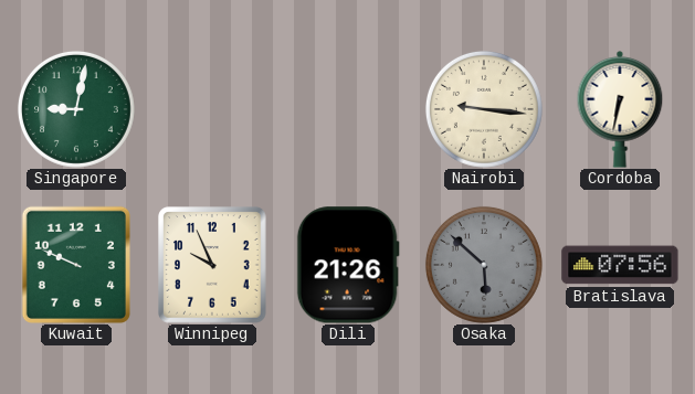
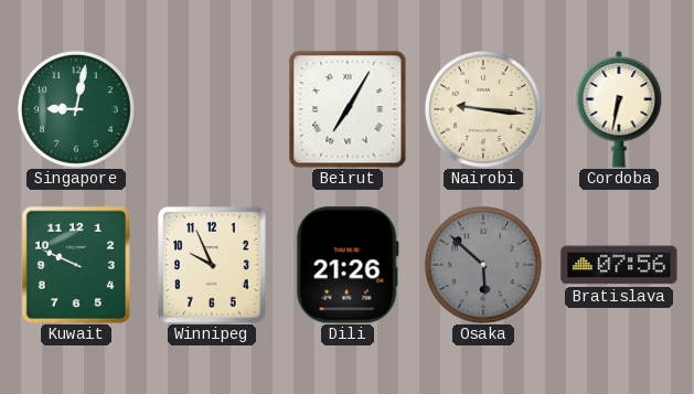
Beirut: none -> 7:05 (348, 109)
